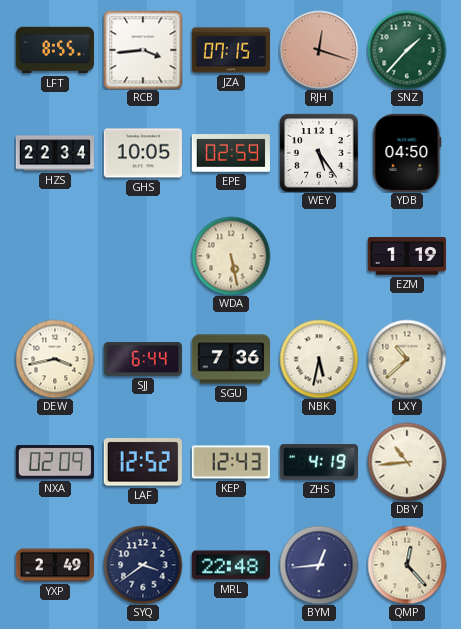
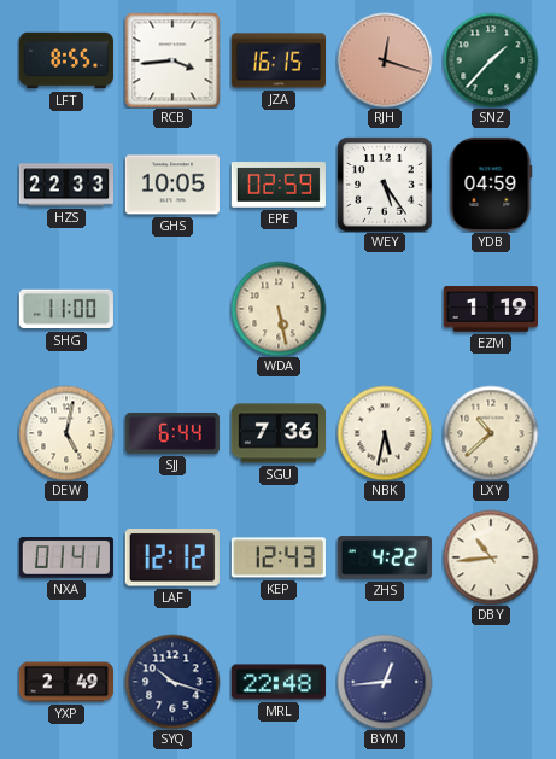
JZA: 07:15 -> 16:15 (279, 60)
HZS: 22:34 -> 22:33 (65, 185)
YDB: 04:50 -> 04:59 (491, 185)
SHG: none -> 11:00 (66, 309)
DEW: 3:43 -> 5:02 (66, 433)
NXA: 02:09 -> 01:41 (66, 557)
LAF: 12:52 -> 12:12 (172, 557)
ZHS: 4:19 -> 4:22 (385, 557)
SYQ: 3:39 -> 10:18 (172, 682)
QMP: 12:23 -> none (407, 565)
